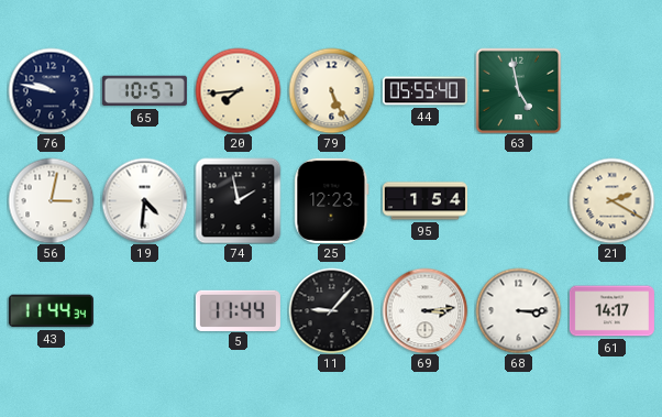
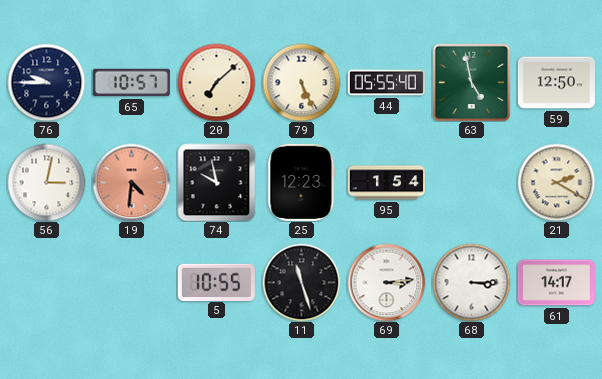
76: 9:47 -> 9:45 (46, 82)
20: 7:44 -> 7:08 (216, 82)
59: none -> 12:50 (556, 83)
19 dial: white -> salmon (131, 182)
74: 1:58 -> 9:58 (216, 182)
43: 11:44 -> none (51, 311)
5: 11:44 -> 10:55 (216, 282)
11: 9:07 -> 11:27 (301, 282)
